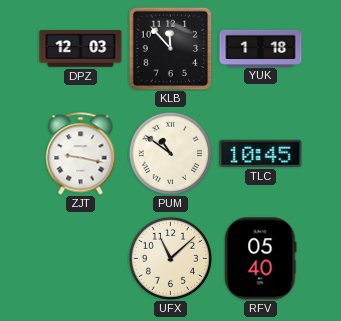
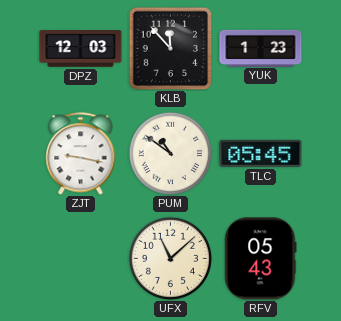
YUK: 1:18 -> 1:23 (261, 48)
TLC: 10:45 -> 05:45 (261, 153)
RFV: 05:40 -> 05:43 (261, 259)
